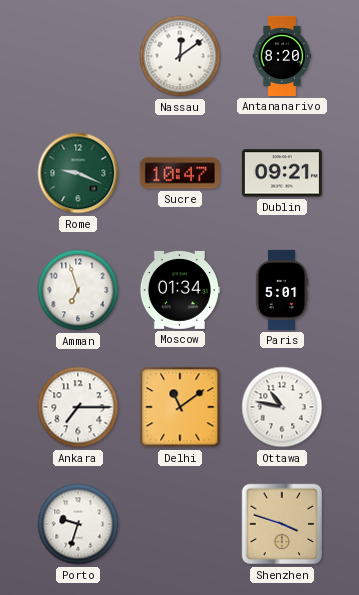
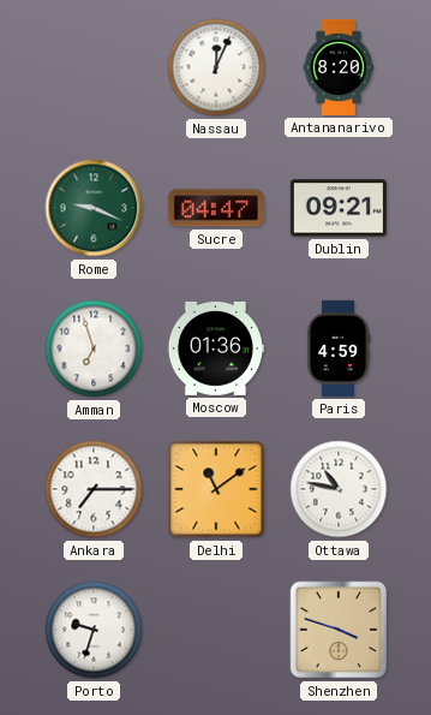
Nassau: 12:09 -> 12:04 (216, 67)
Sucre: 10:47 -> 04:47 (216, 208)
Moscow: 01:34 -> 01:36 (215, 348)
Paris: 5:01 -> 4:59 (339, 348)
